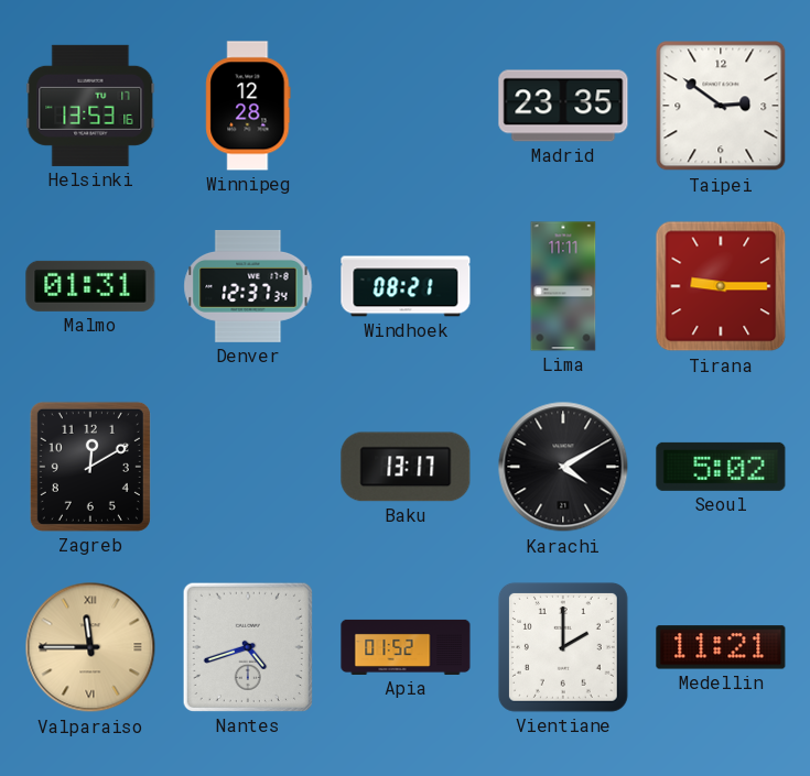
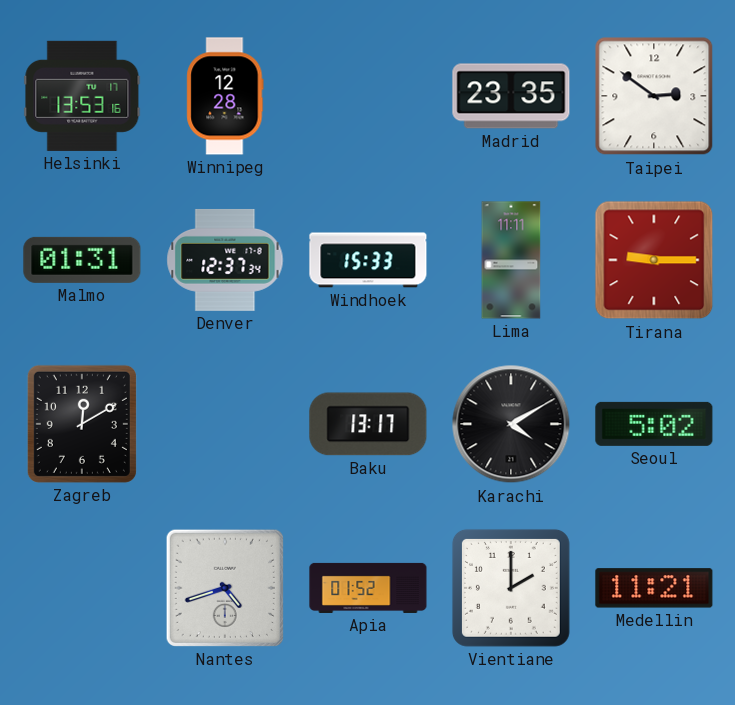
Windhoek: 08:21 -> 15:33 (368, 260)
Valparaiso: 11:45 -> none (90, 647)
